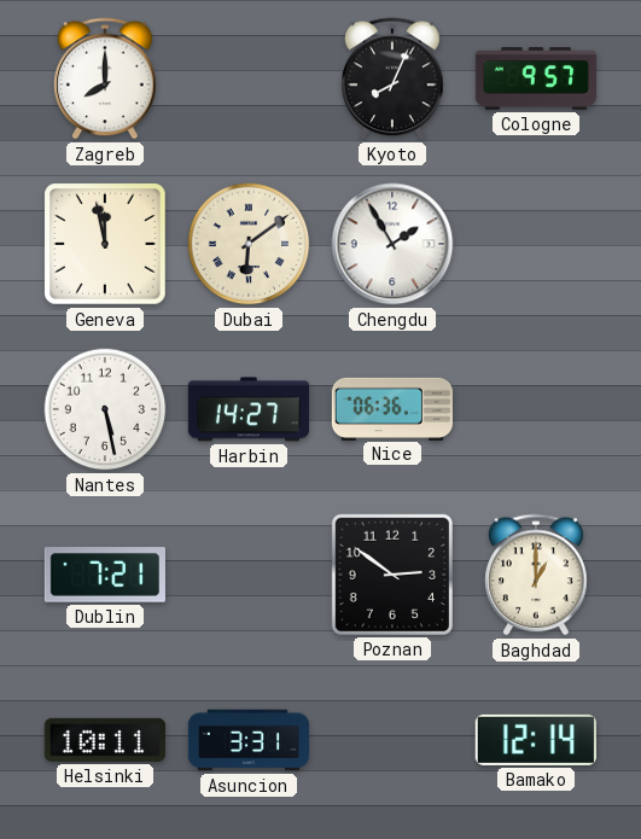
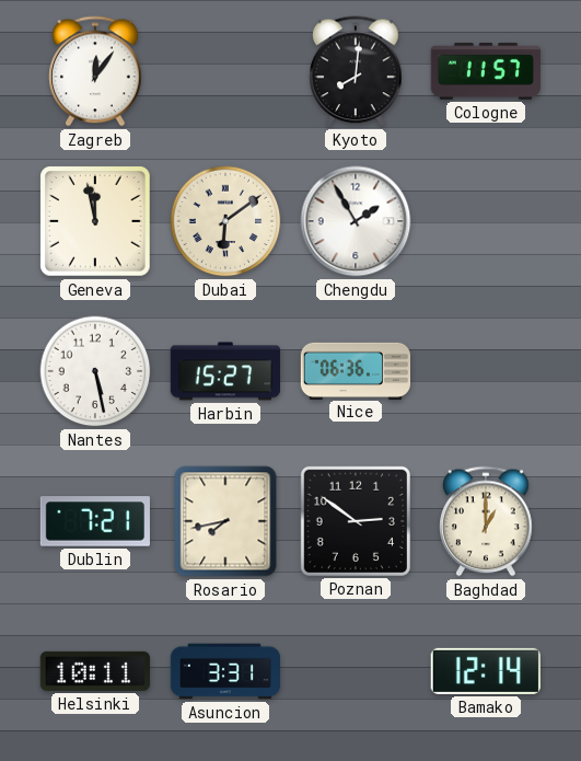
Zagreb: 8:00 -> 12:06 (95, 71)
Kyoto: 8:04 -> 8:01 (356, 71)
Cologne: 9:57 -> 11:57 (486, 71)
Harbin: 14:27 -> 15:27 (224, 371)
Rosario: none -> 7:43 (225, 521)
